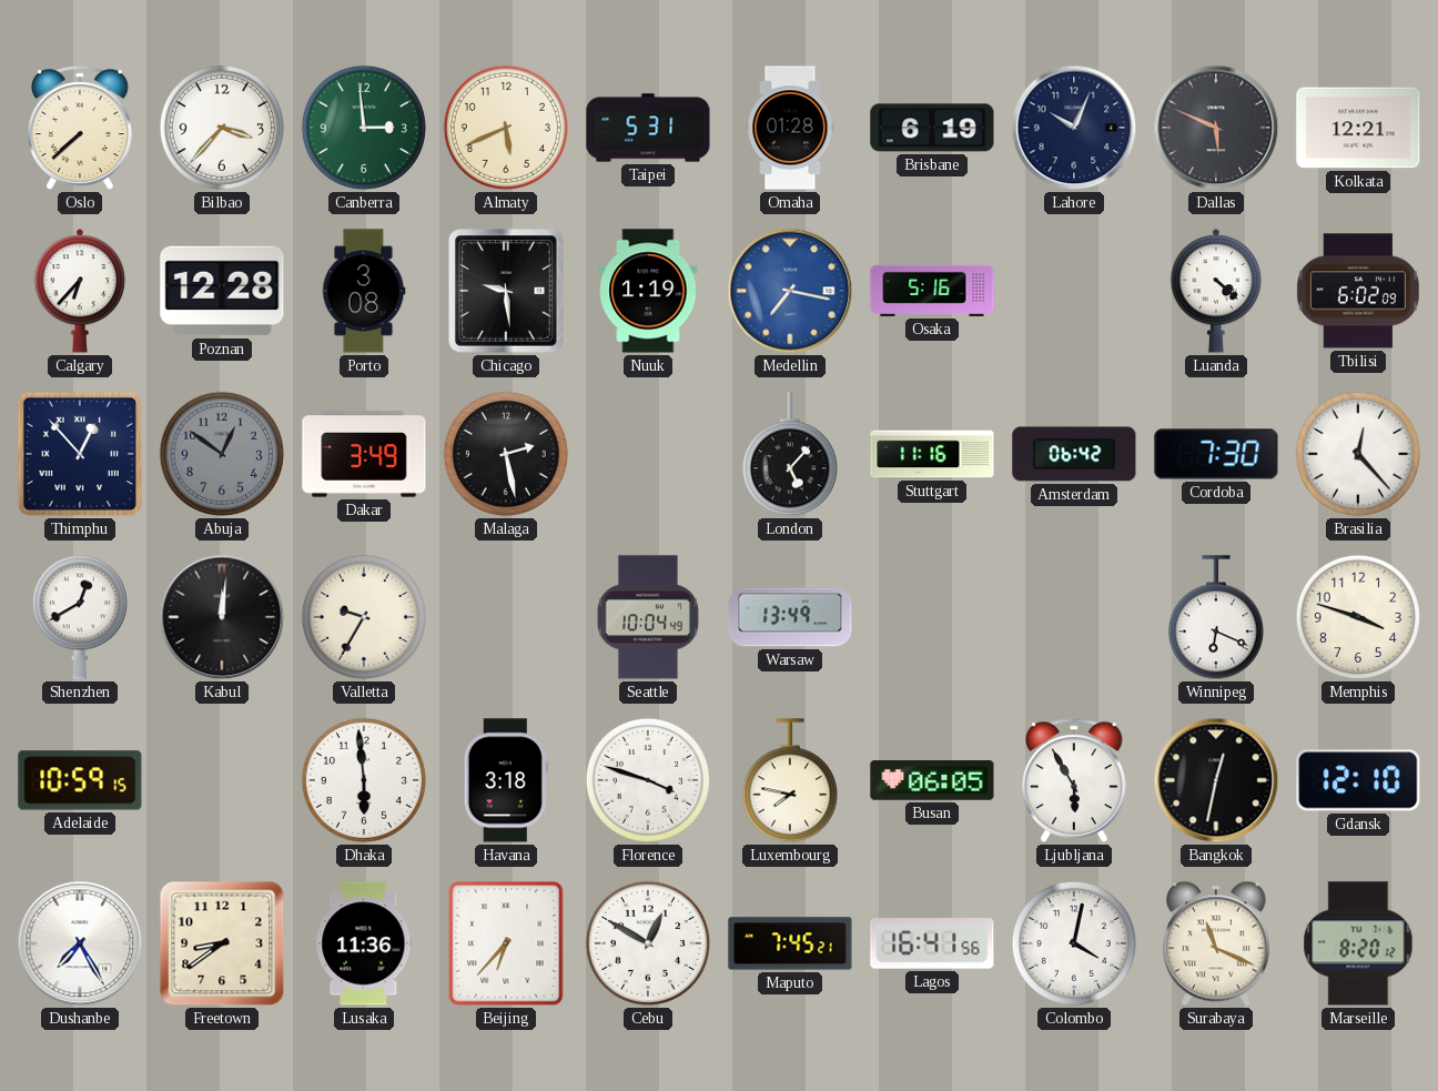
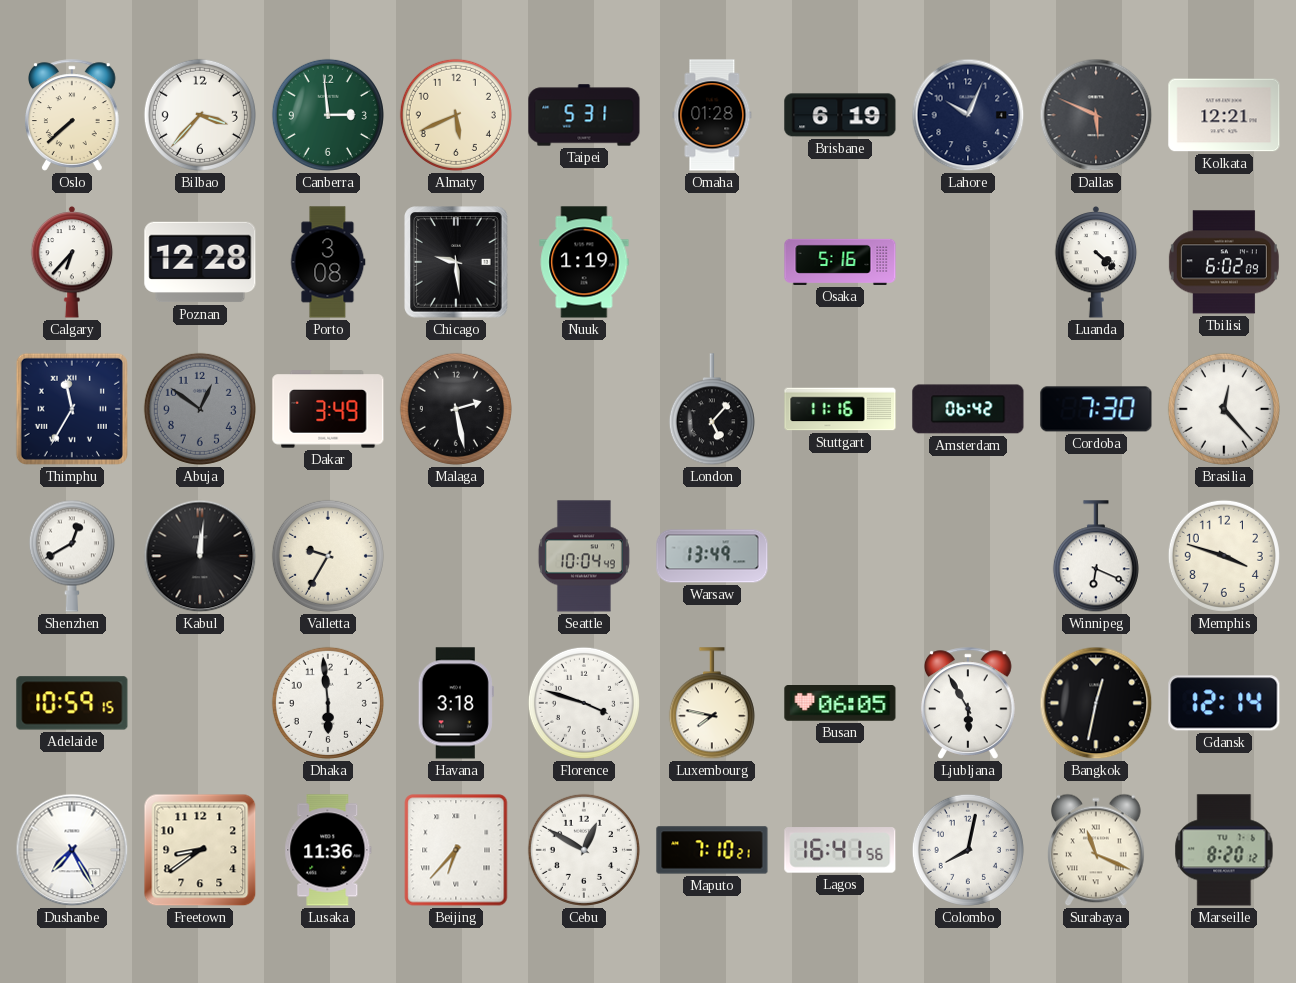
Medellin: 7:17 -> none (790, 291)
Thimphu: 12:53 -> 11:35 (72, 409)
Gdansk: 12:10 -> 12:14 (1224, 703)
Maputo: 7:45 -> 7:10 (712, 850)
Colombo: 4:02 -> 8:02 (968, 850)
